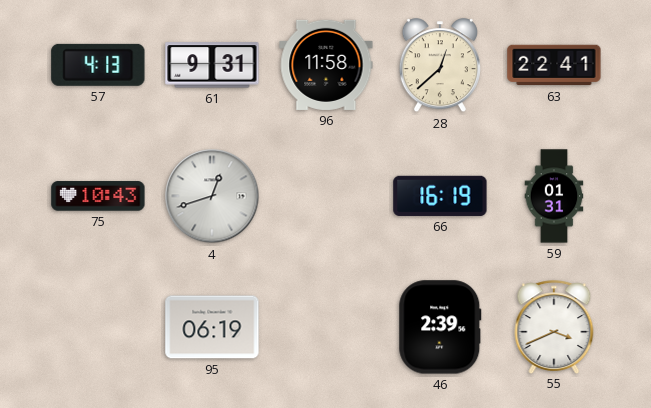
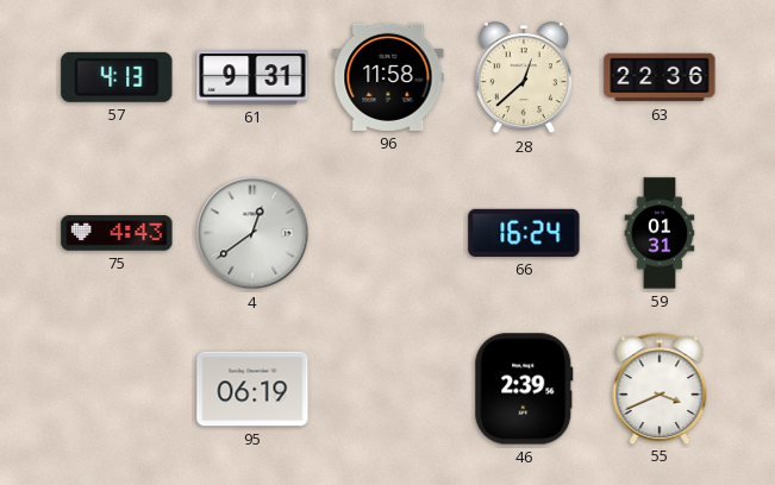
63: 22:41 -> 22:36 (660, 77)
75: 10:43 -> 4:43 (117, 233)
4: 12:42 -> 12:39 (252, 233)
66: 16:19 -> 16:24 (524, 233)
